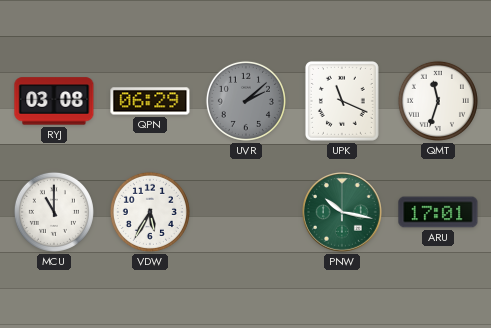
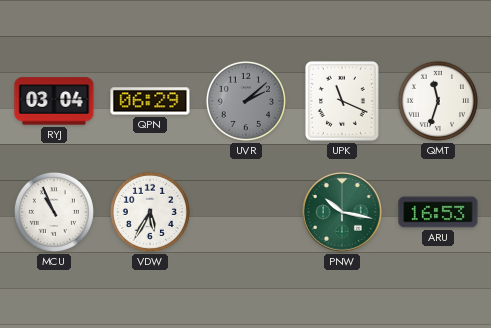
RYJ: 03:08 -> 03:04 (54, 101)
MCU: 11:00 -> 10:56 (54, 212)
ARU: 17:01 -> 16:53 (438, 212)
